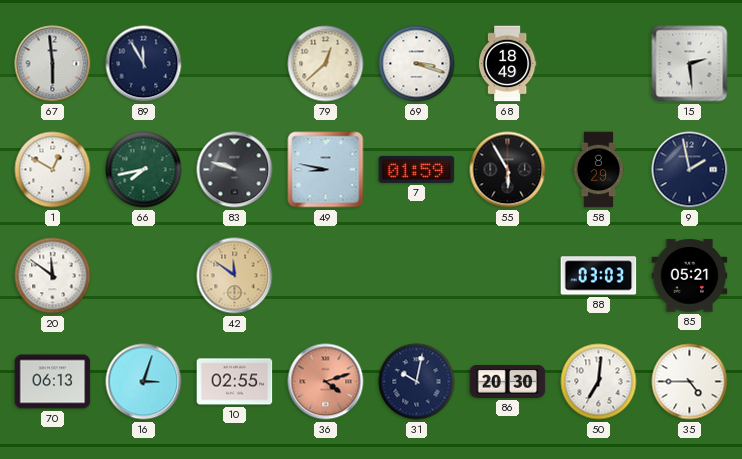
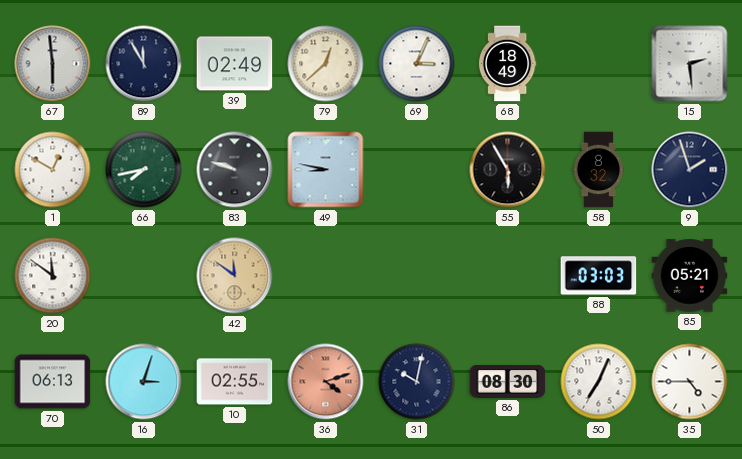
39: none -> 02:49 (235, 64)
69: 3:18 -> 3:04 (417, 64)
7: 01:59 -> none (417, 169)
58: 8:29 -> 8:32 (599, 170)
9: 1:58 -> 1:57 (690, 170)
86: 20:30 -> 08:30 (508, 382)
50: 7:01 -> 7:04 (599, 382)
